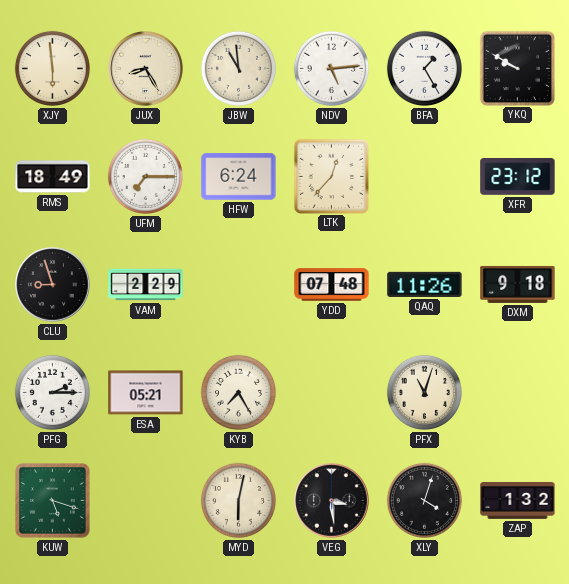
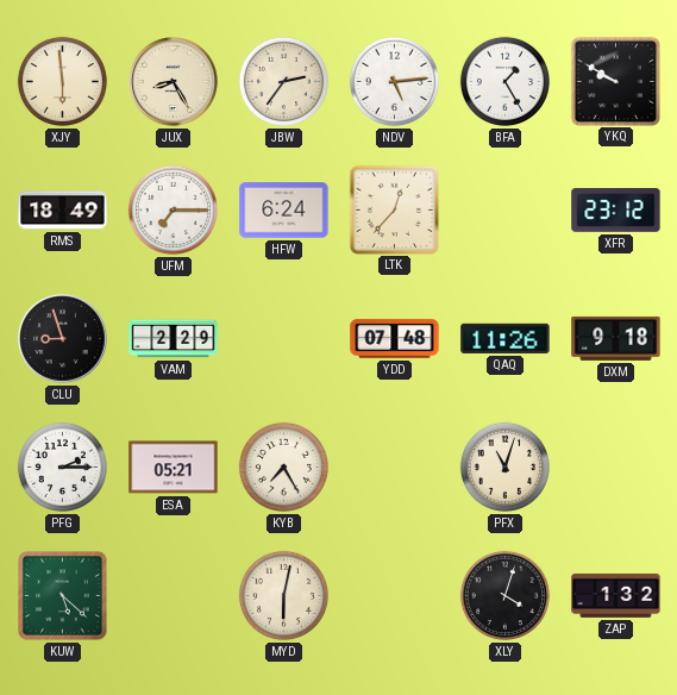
JBW: 10:59 -> 2:36 (283, 81)
KUW: 5:18 -> 5:22 (63, 596)
VEG: 3:29 -> none (332, 501)
